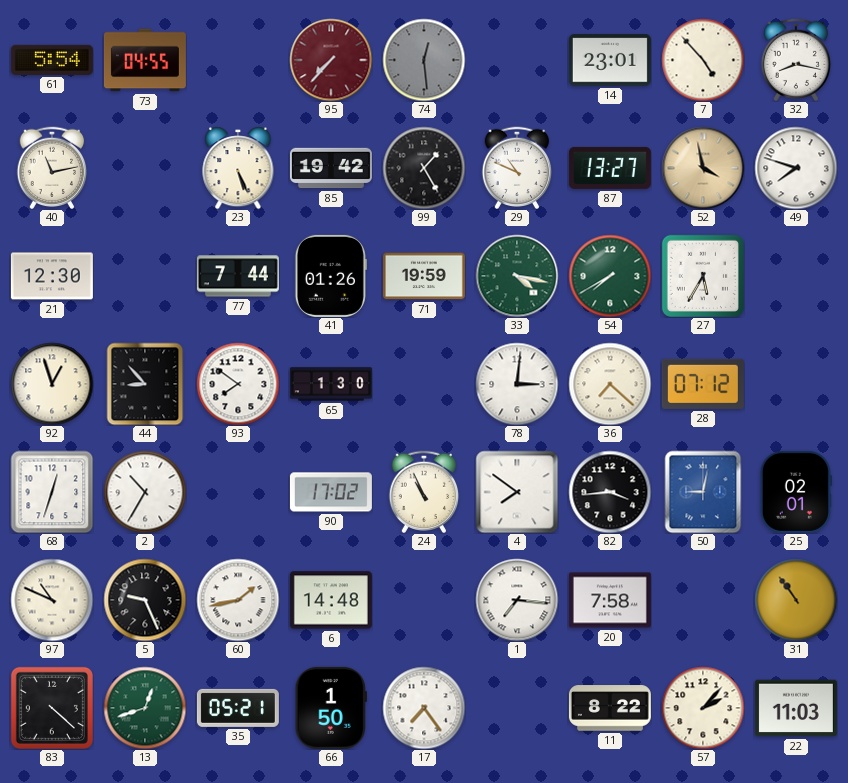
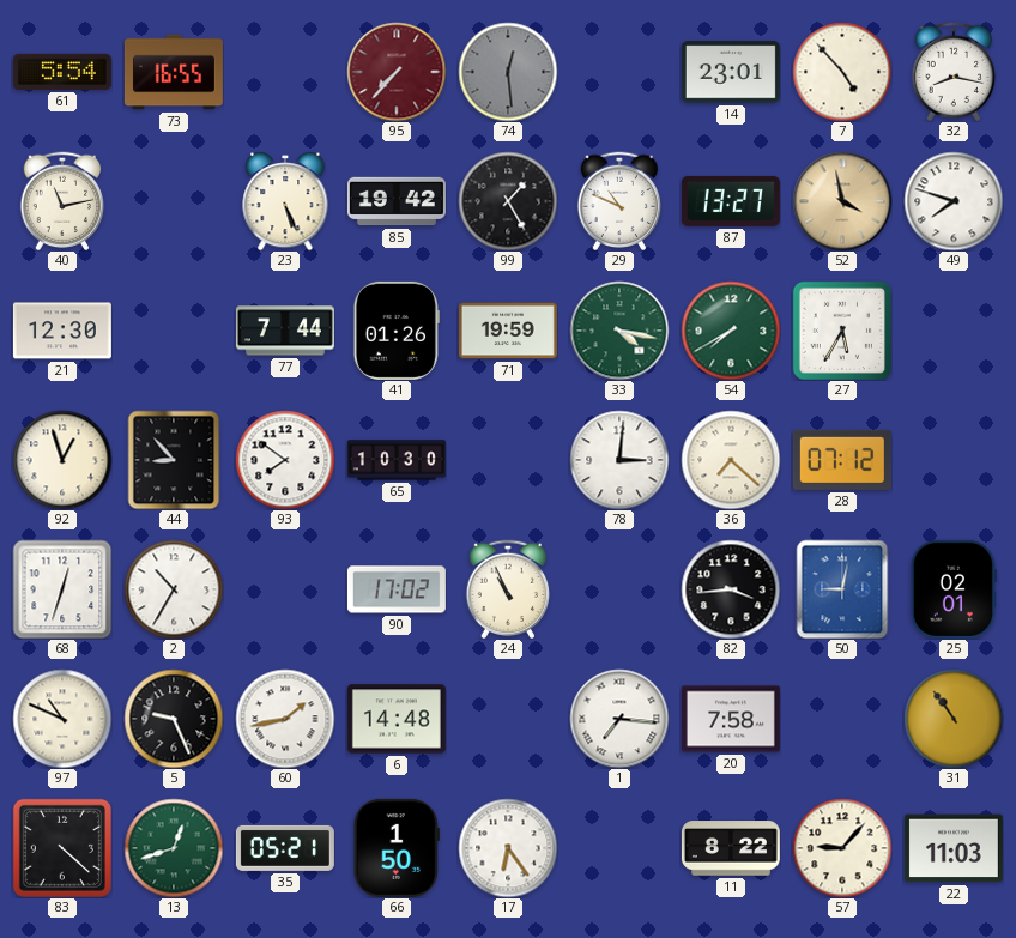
73: 04:55 -> 16:55 (174, 72)
65: 1:30 -> 10:30 (397, 460)
4: 7:51 -> none (517, 492)
17: 7:24 -> 6:24 (508, 848)
57: 2:07 -> 9:07 (842, 848)
